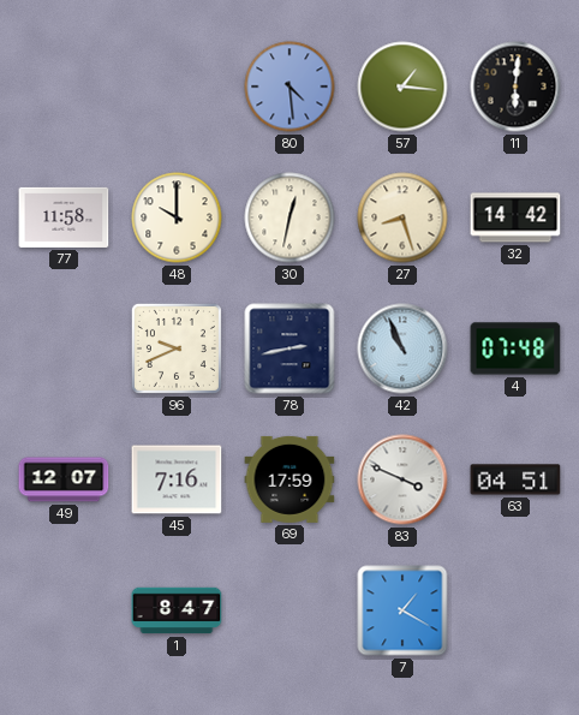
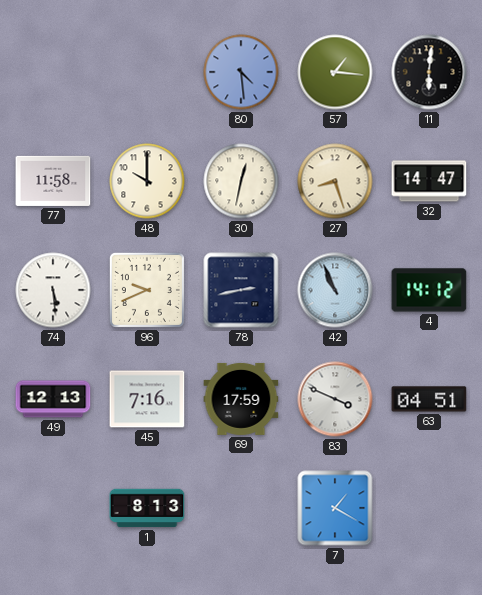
32: 14:42 -> 14:47 (429, 181)
74: none -> 5:29 (53, 290)
4: 07:48 -> 14:12 (429, 290)
49: 12:07 -> 12:13 (53, 399)
1: 8:47 -> 8:13 (147, 508)
